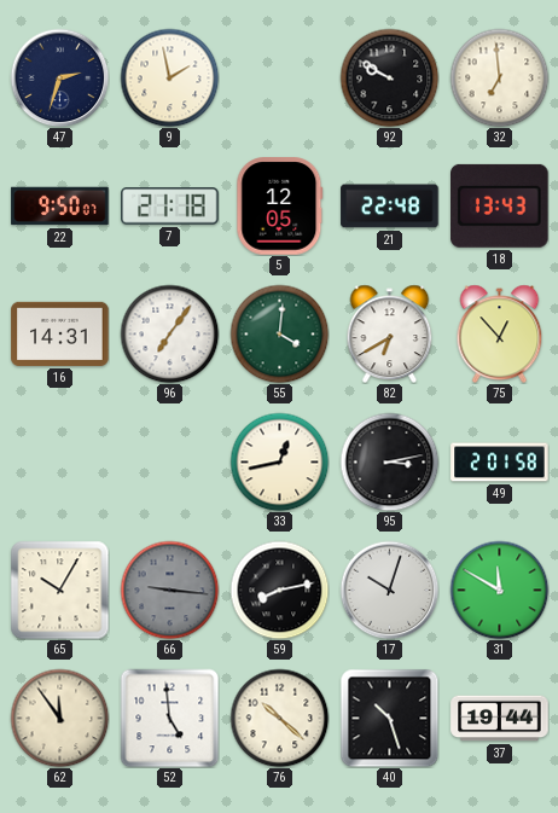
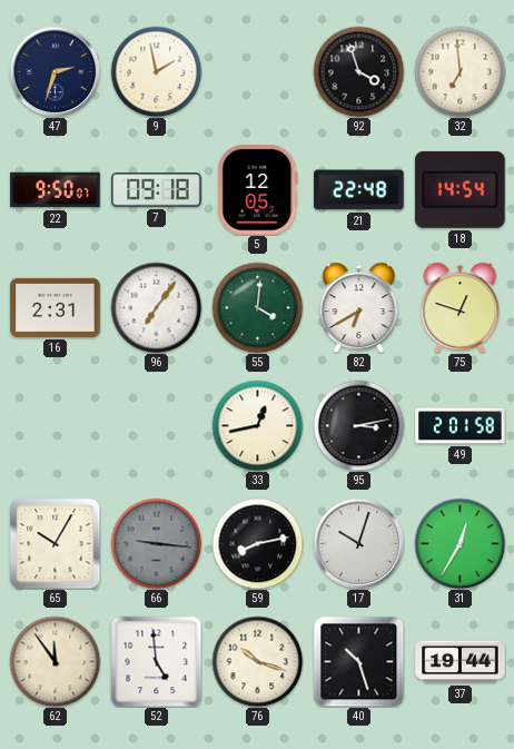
92: 9:50 -> 3:57 (358, 71)
7: 21:18 -> 09:18 (157, 190)
18: 13:43 -> 14:54 (461, 189)
16: 14:31 -> 2:31 (56, 307)
75: 12:53 -> 12:48 (461, 307)
31: 11:50 -> 12:35 (459, 543)
76: 10:22 -> 10:18 (257, 661)
